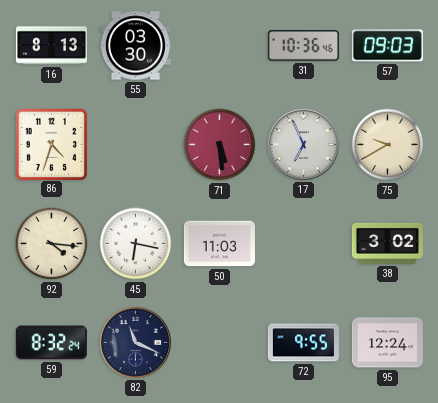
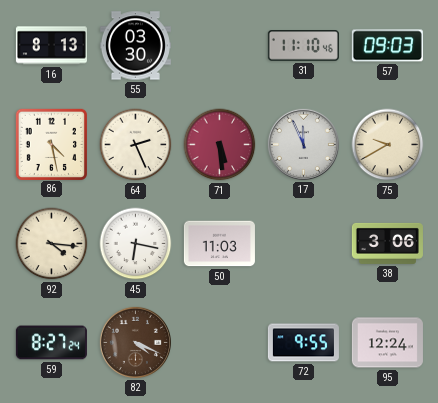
31: 10:36 -> 11:10 (303, 46)
86: 4:33 -> 4:28 (51, 144)
64: none -> 2:26 (136, 145)
17: 6:56 -> 11:56 (303, 144)
38: 3:02 -> 3:06 (387, 243)
59: 8:32 -> 8:27 (51, 343)
82: 11:19 -> 4:19 (135, 342)
82 dial: navy -> brown (135, 342)
